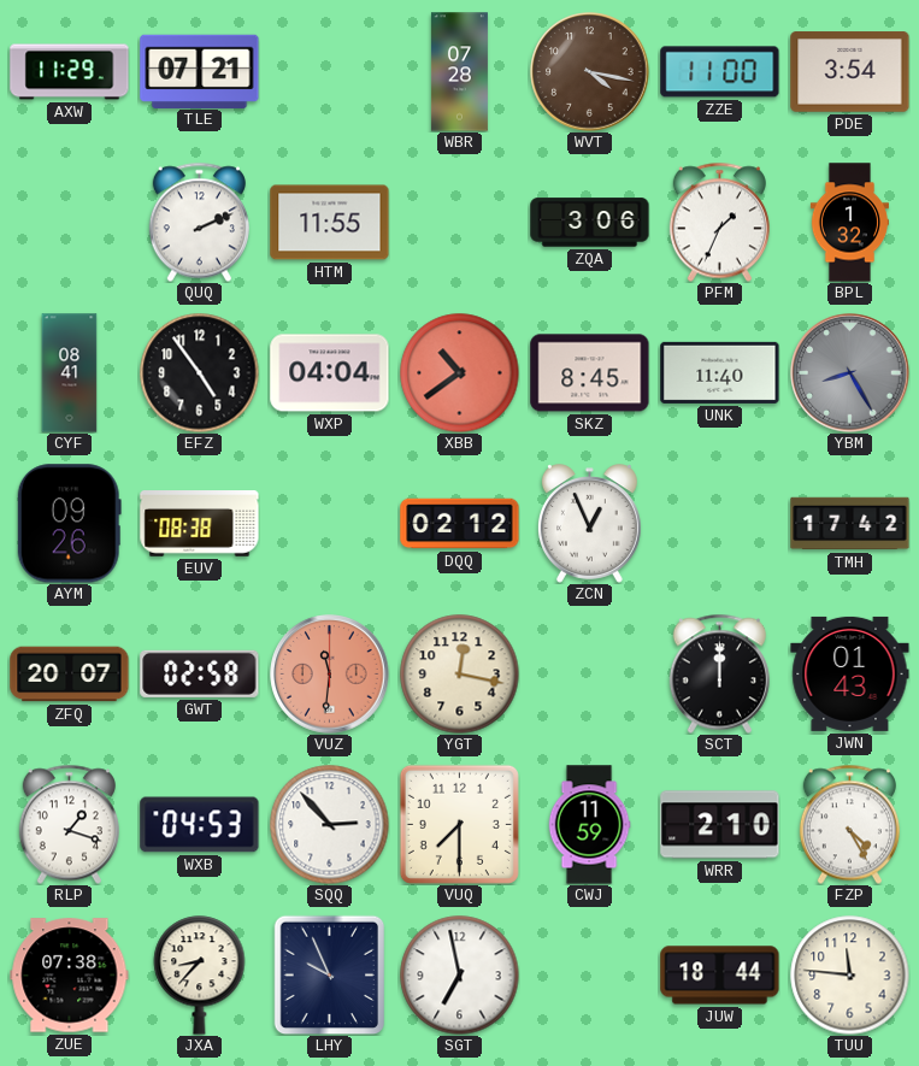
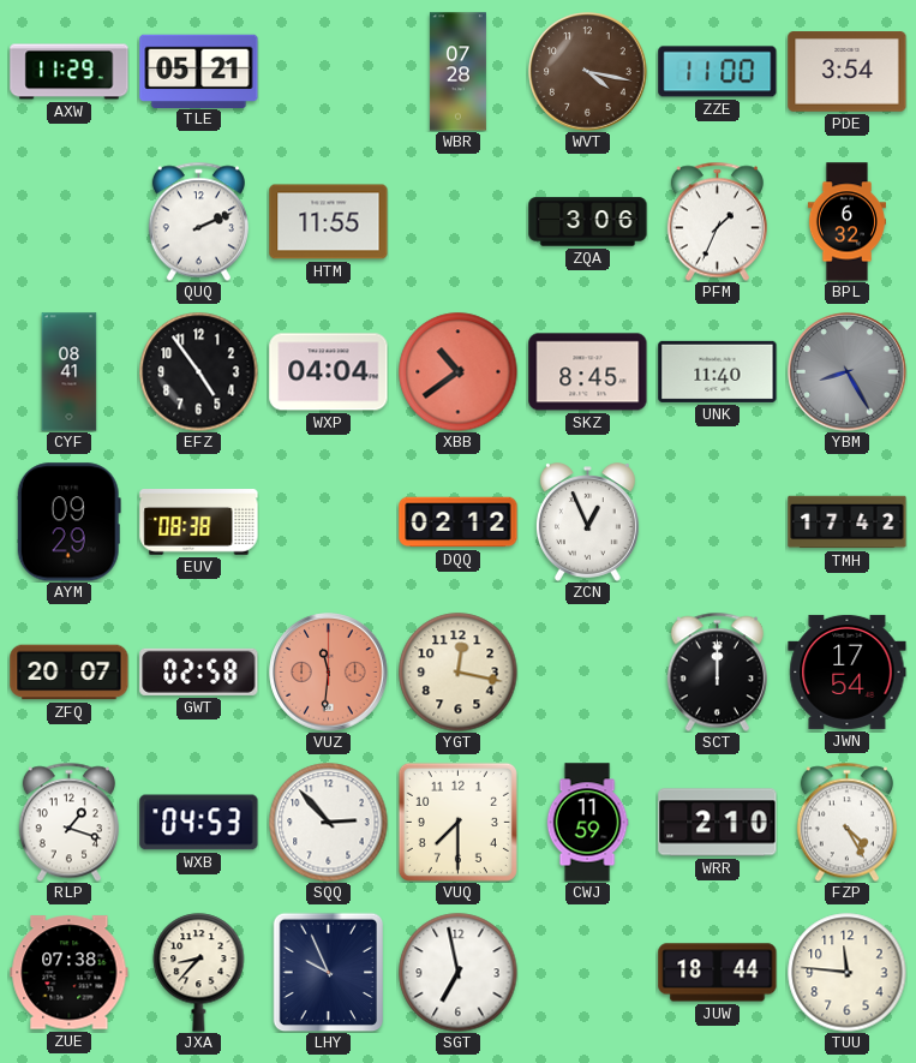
TLE: 07:21 -> 05:21 (199, 71)
BPL: 1:32 -> 6:32 (846, 222)
AYM: 09:26 -> 09:29 (68, 522)
JWN: 01:43 -> 17:54 (848, 671)
